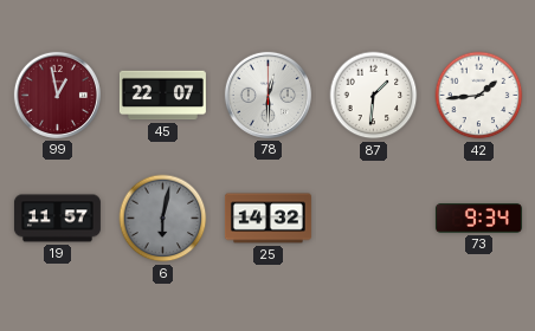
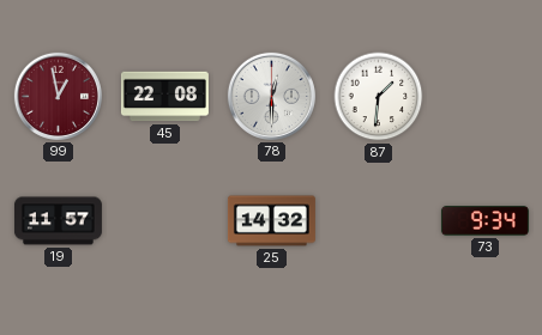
45: 22:07 -> 22:08 (164, 97)
42: 1:44 -> none (479, 96)
6: 6:02 -> none (163, 219)
